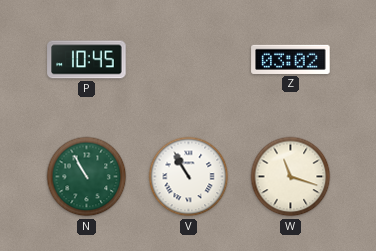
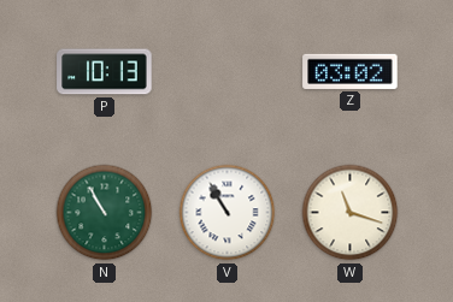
P: 10:45 -> 10:13 (105, 72)
